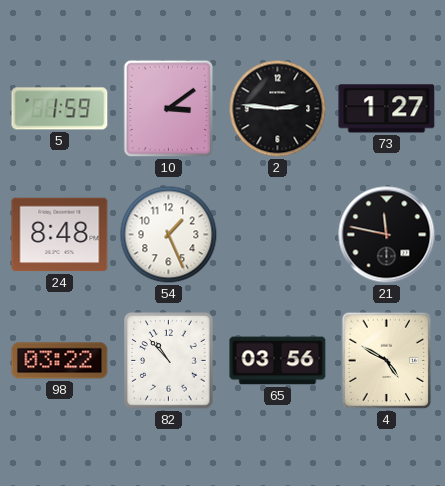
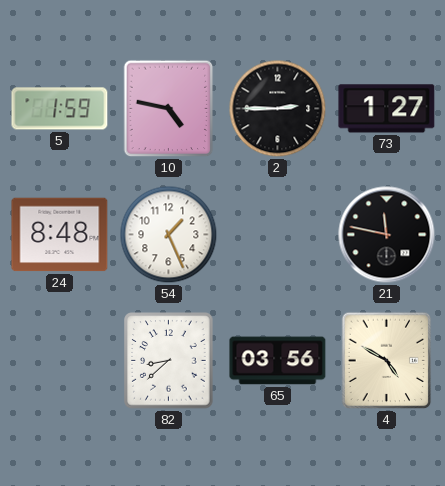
10: 3:09 -> 4:47 (169, 109)
2: 2:46 -> 2:45 (278, 109)
98: 03:22 -> none (60, 361)
82: 10:53 -> 8:38 (169, 361)
